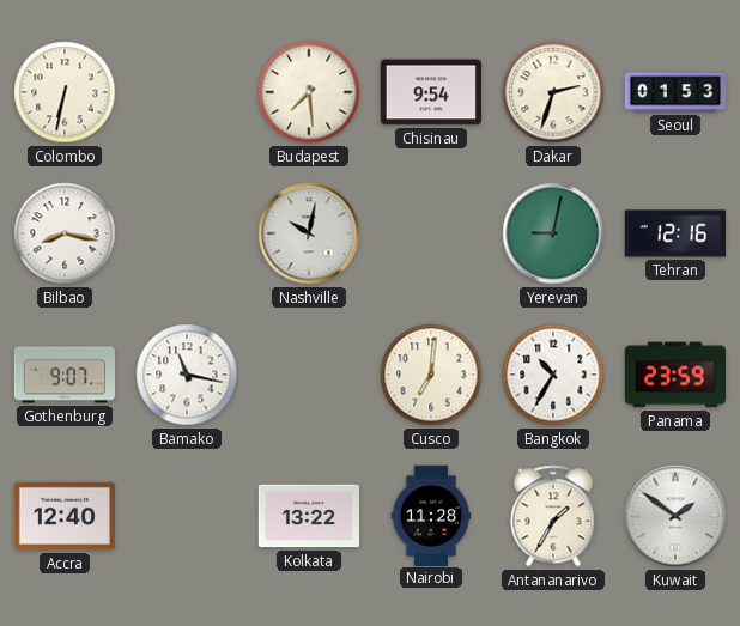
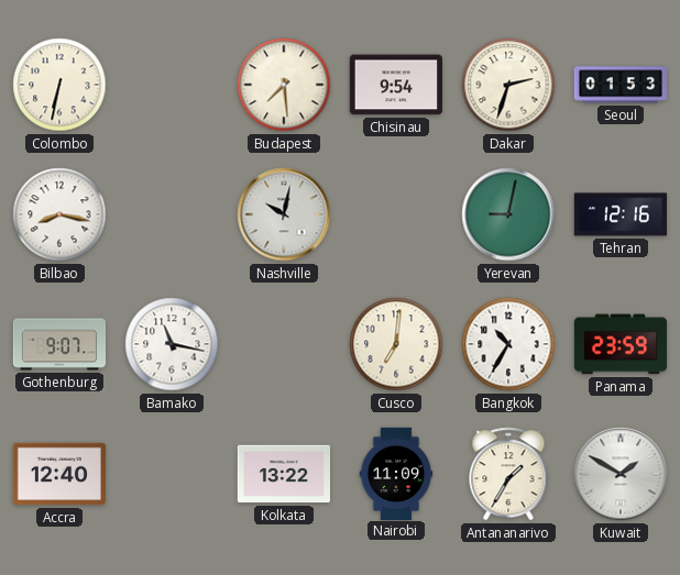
Nairobi: 11:28 -> 11:09 (396, 473)
Kuwait: 1:51 -> 1:50 (621, 474)
